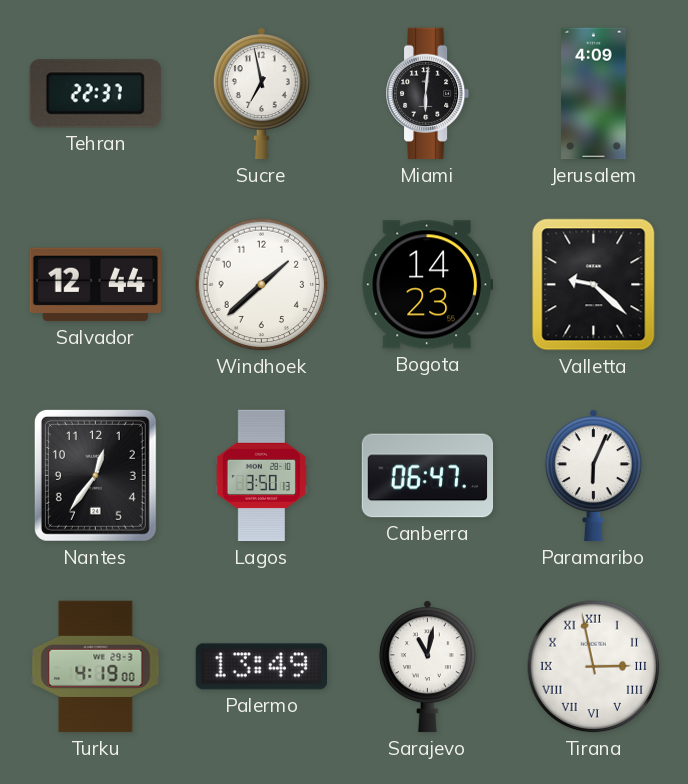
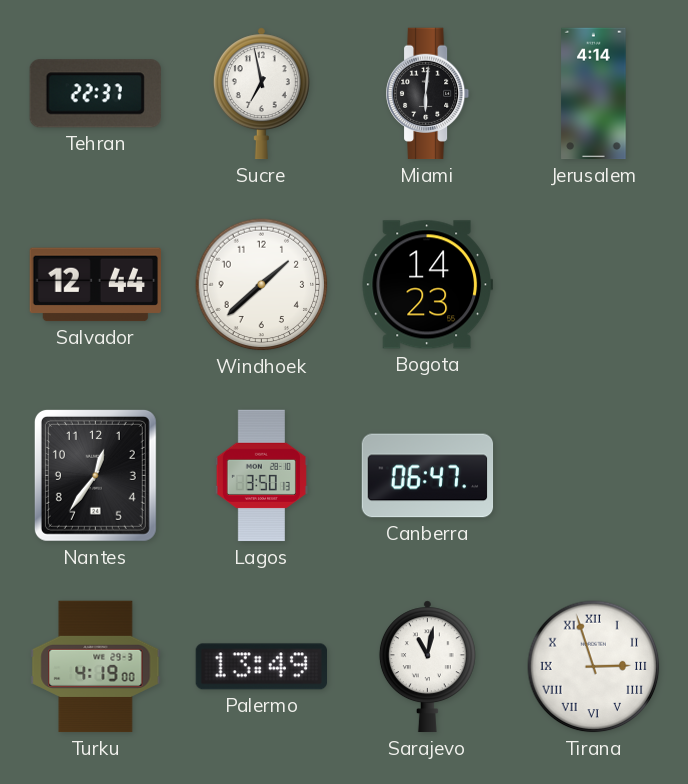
Jerusalem: 4:09 -> 4:14 (594, 94)
Valletta: 9:22 -> none (594, 285)
Paramaribo: 6:04 -> none (593, 476)
Tirana: 2:58 -> 2:57 (594, 667)
